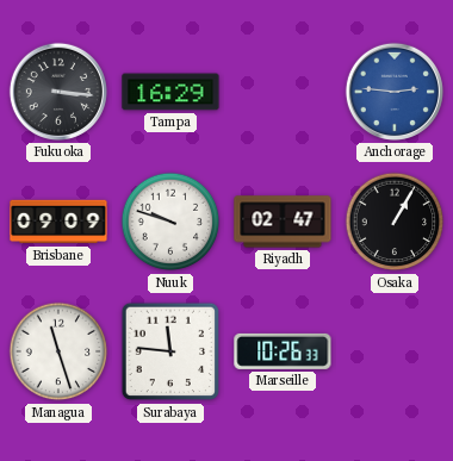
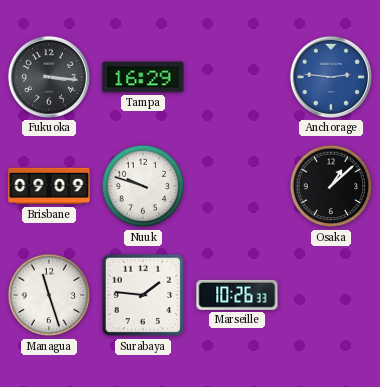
Riyadh: 02:47 -> none (283, 222)
Osaka: 1:05 -> 1:08 (331, 186)
Surabaya: 11:46 -> 1:46 (143, 295)
